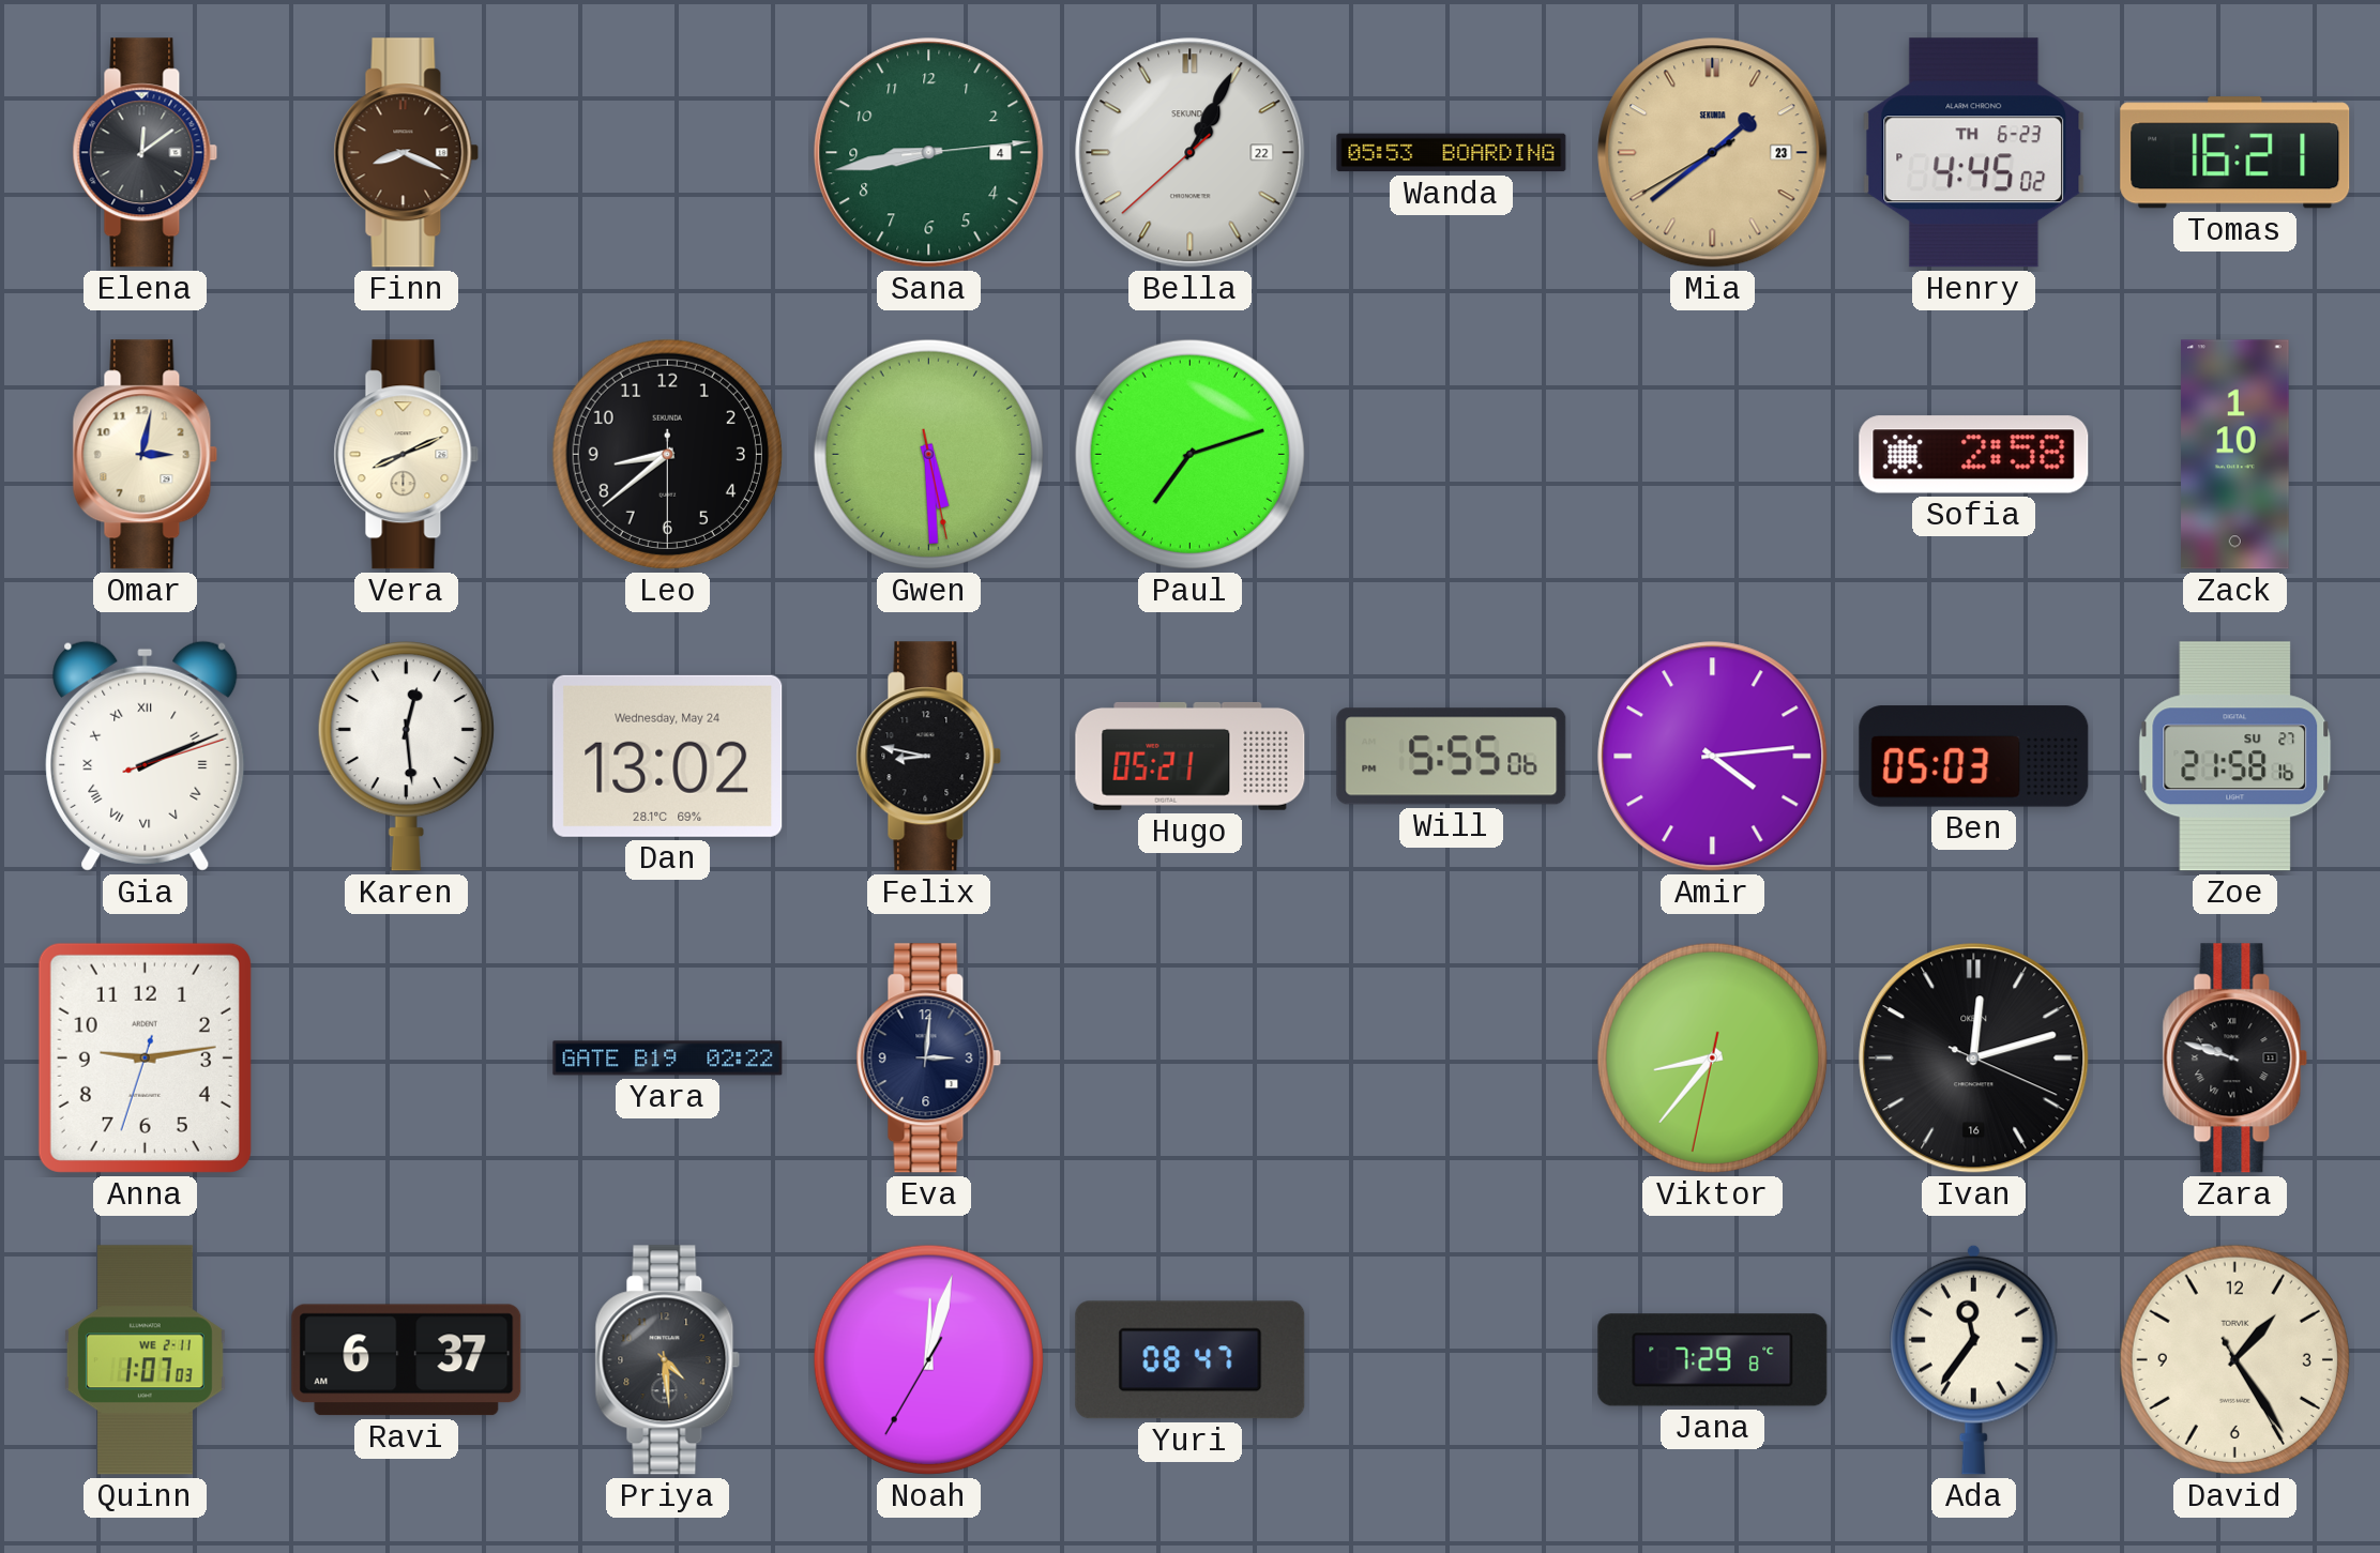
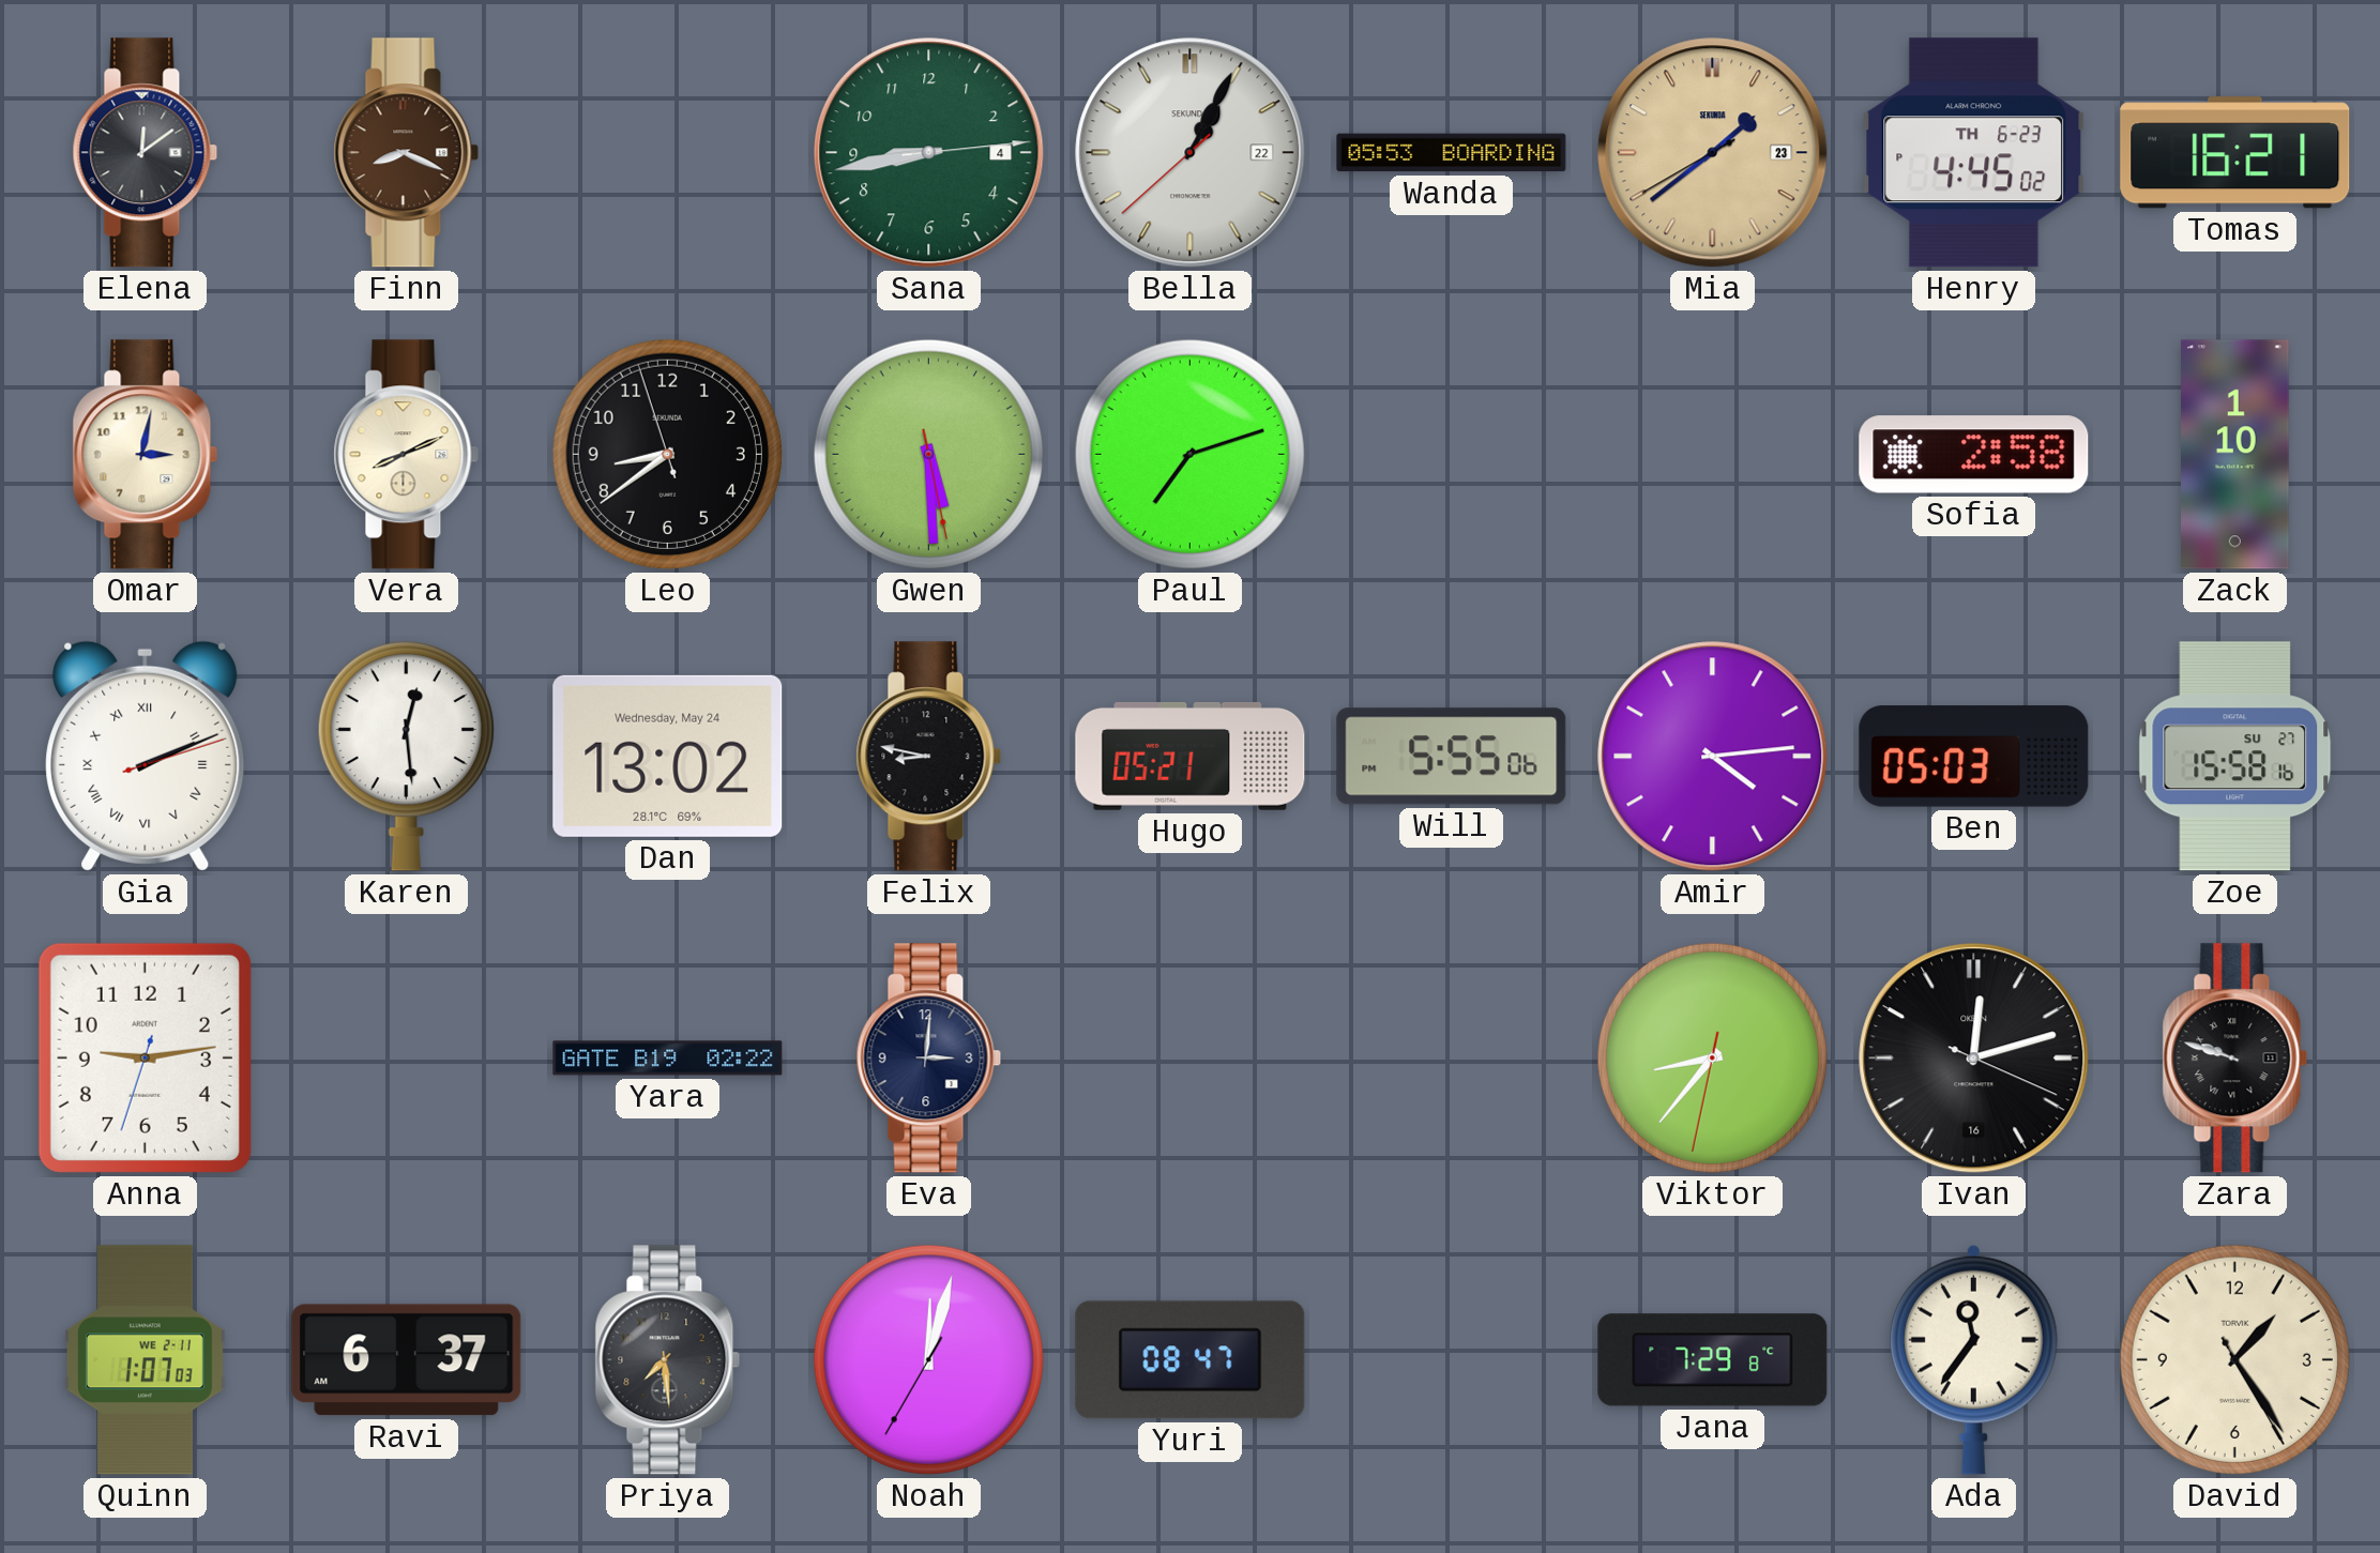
Leo: 8:38:30 -> 8:38:57 (667, 454)
Zoe: 21:58 -> 15:58 (2235, 757)
Priya: 4:29 -> 7:29 (668, 1360)
